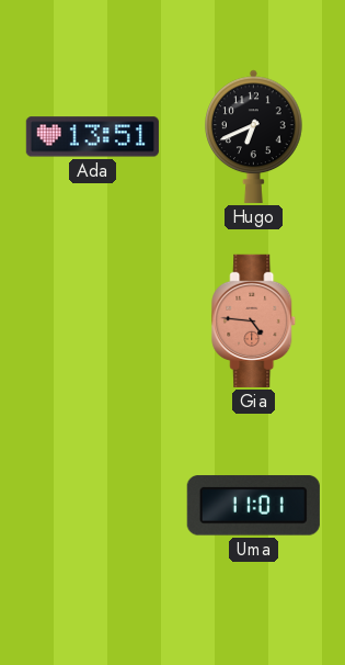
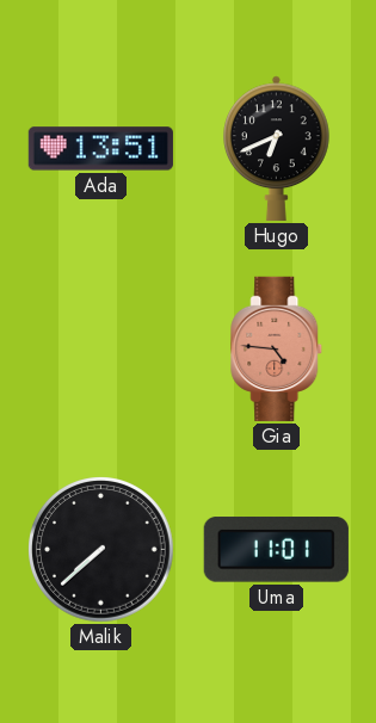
Malik: none -> 7:38 (101, 550)
